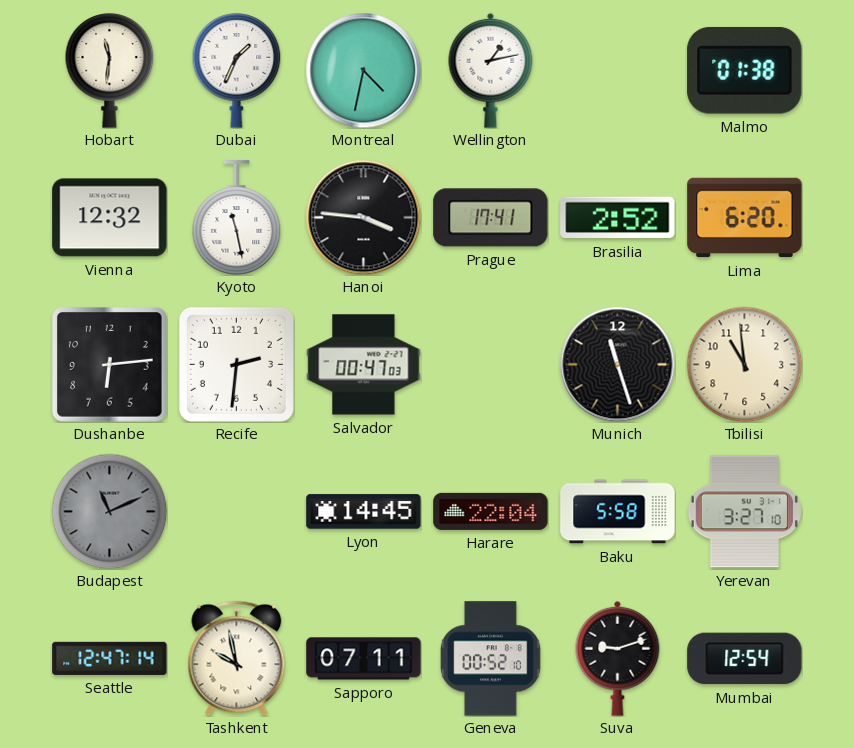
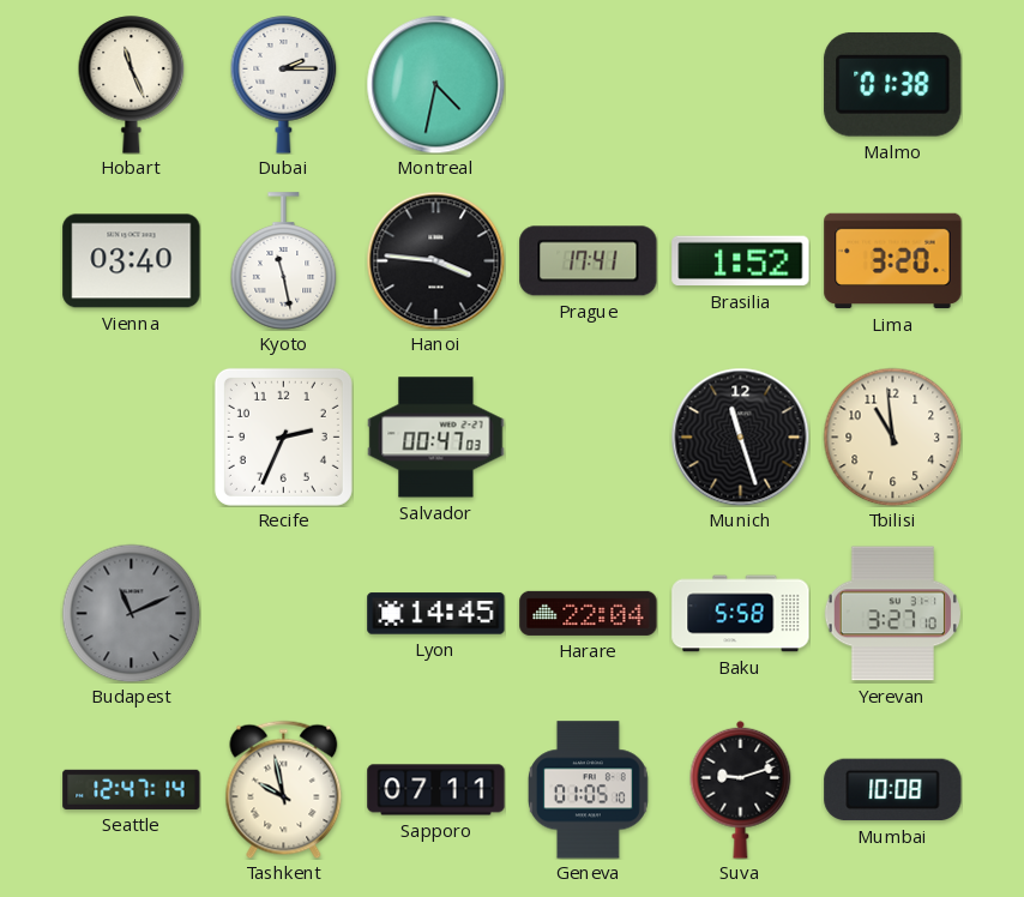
Hobart: 11:31 -> 11:26 (132, 85)
Dubai: 1:34 -> 2:15 (284, 85)
Wellington: 1:13 -> none (491, 70)
Vienna: 12:32 -> 03:40 (132, 261)
Brasilia: 2:52 -> 1:52 (741, 261)
Lima: 6:20 -> 3:20 (893, 261)
Dushanbe: 6:14 -> none (110, 365)
Recife: 2:31 -> 2:34 (283, 437)
Geneva: 00:52 -> 01:05 (589, 790)
Mumbai: 12:54 -> 10:08 (893, 790)
